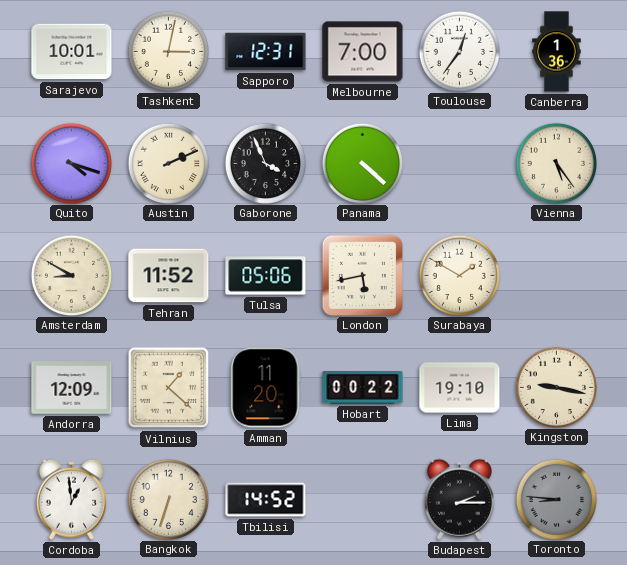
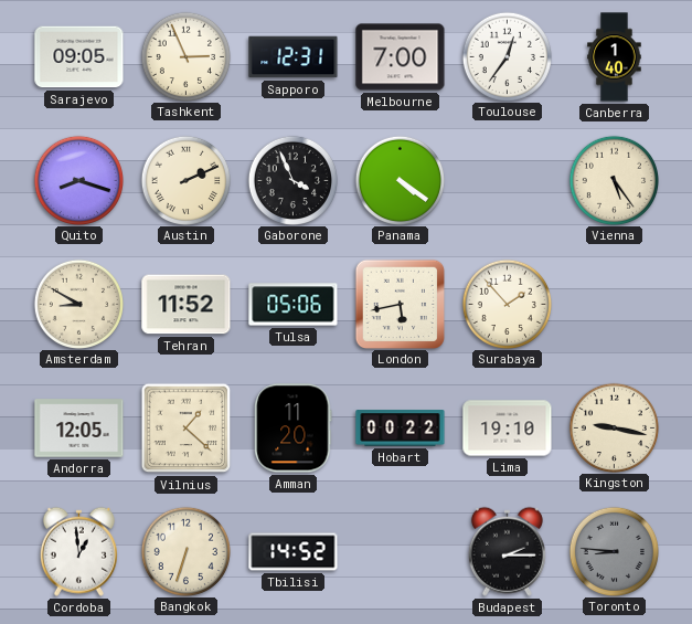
Sarajevo: 10:01 -> 09:05 (79, 57)
Tashkent: 3:02 -> 2:56 (185, 56)
Canberra: 1:36 -> 1:40 (615, 57)
Quito: 4:18 -> 8:18 (78, 180)
Panama: 4:22 -> 4:21 (400, 180)
Surabaya: 1:50 -> 1:53 (507, 304)
Andorra: 12:09 -> 12:05 (79, 429)
